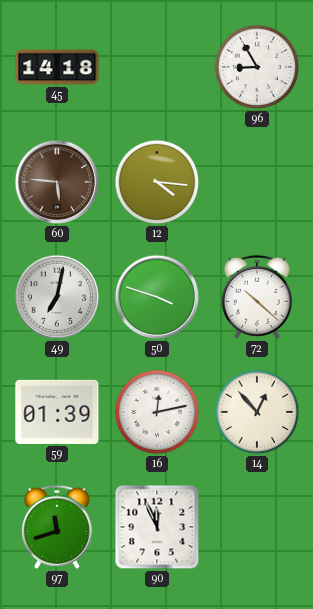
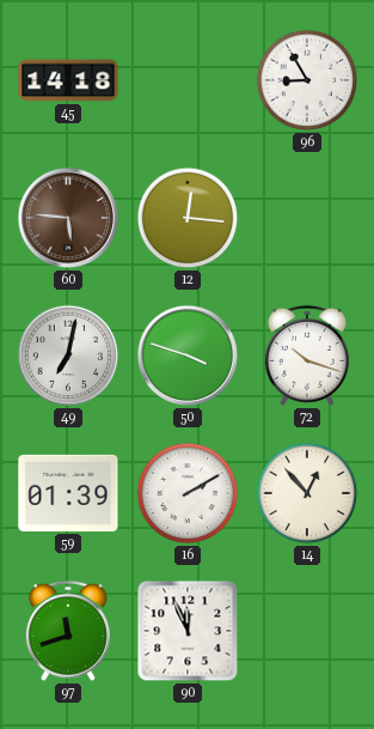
12: 4:16 -> 12:16 (188, 218)
72: 10:22 -> 10:18 (307, 356)
16: 12:13 -> 2:10 (188, 493)
